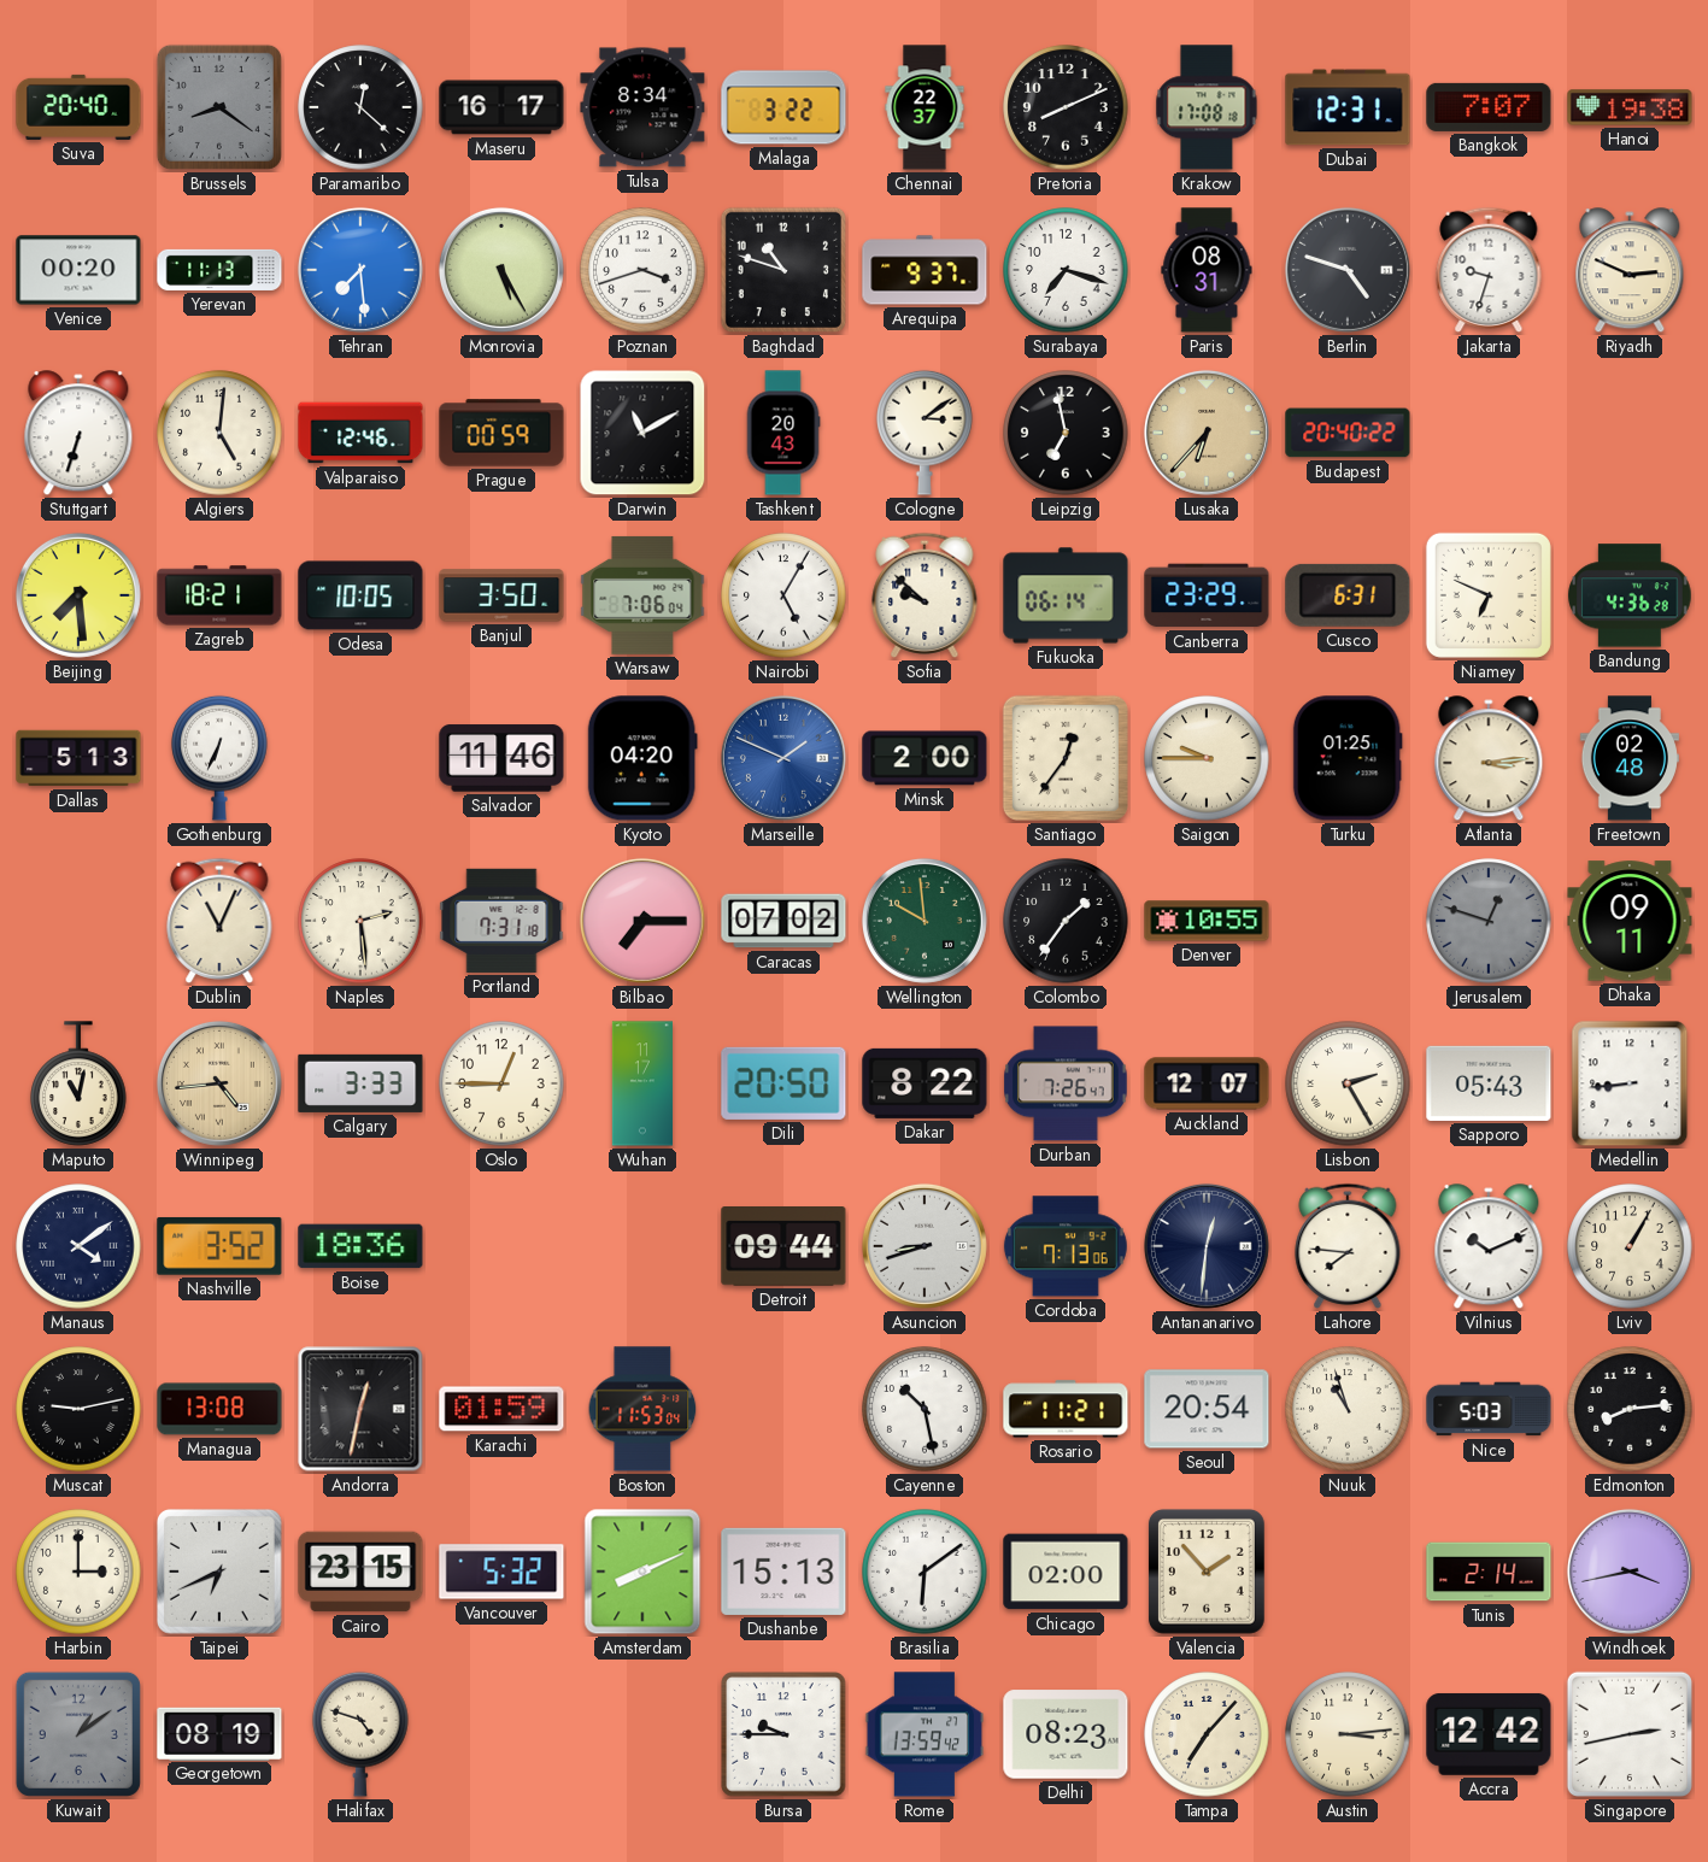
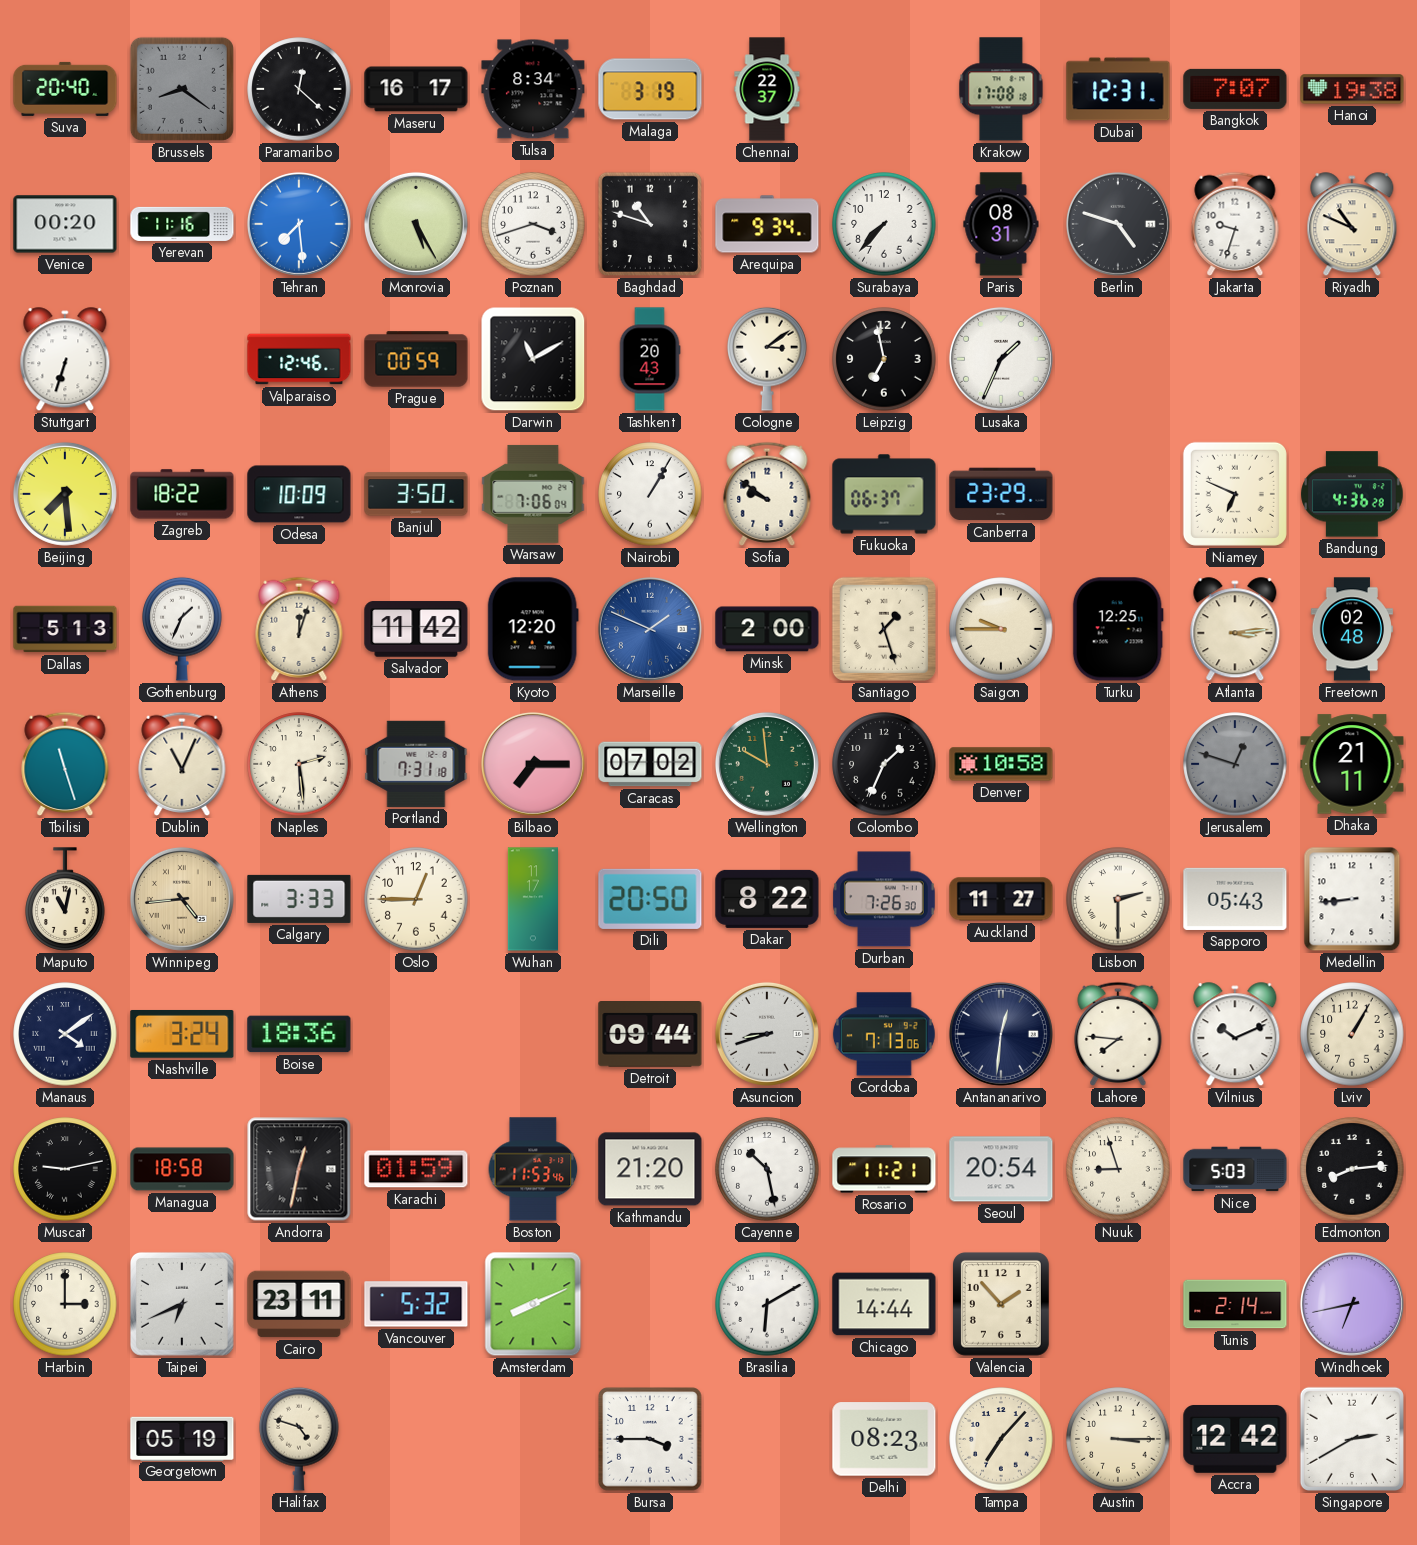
Malaga: 3:22 -> 3:19 (650, 89)
Pretoria: 8:11 -> none (1066, 107)
Yerevan: 11:13 -> 11:16 (182, 224)
Arequipa: 9:37 -> 9:34 (767, 224)
Surabaya: 7:18 -> 7:37 (884, 224)
Riyadh: 2:49 -> 10:49 (1352, 225)
Algiers: 5:01 -> none (219, 433)
Lusaka: 6:37 -> 1:34 (1001, 359)
Lusaka dial: champagne -> white (1001, 359)
Budapest: 20:40 -> none (1348, 433)
Zagreb: 18:21 -> 18:22 (182, 494)
Odesa: 10:05 -> 10:09 (299, 494)
Nairobi: 5:05 -> 1:05 (650, 494)
Sofia: 9:52 -> 9:51 (767, 494)
Fukuoka: 06:14 -> 06:37 (884, 494)
Cusco: 6:31 -> none (1348, 595)
Gothenburg: 6:34 -> 1:34 (182, 629)
Athens: none -> 12:03 (299, 629)
Salvador: 11:46 -> 11:42 (416, 629)
Kyoto: 04:20 -> 12:20 (533, 629)
Santiago: 12:36 -> 1:27 (884, 629)
Turku: 01:25 -> 12:25 (1118, 629)
Tbilisi: none -> 11:27 (65, 764)
Colombo: 1:36 -> 1:34 (884, 764)
Denver: 10:55 -> 10:58 (1001, 764)
Dhaka: 09:11 -> 21:11 (1352, 764)
Durban: 7:26:47 -> 7:26:30 (885, 899)
Auckland: 12:07 -> 11:27 (1001, 899)
Lisbon: 2:25 -> 2:30 (1118, 899)
Nashville: 3:52 -> 3:24 (182, 1034)
Managua: 13:08 -> 18:58 (182, 1169)
Boston: 11:53:04 -> 11:53:46 (533, 1169)
Kathmandu: none -> 21:20 (650, 1169)
Nuuk: 10:57 -> 8:57 (1118, 1169)
Cairo: 23:15 -> 23:11 (299, 1304)
Dushanbe: 15:13 -> none (783, 1572)
Brasilia: 6:09 -> 6:10 (767, 1304)
Chicago: 02:00 -> 14:44 (884, 1304)
Windhoek: 3:43 -> 6:43 (1352, 1304)
Kuwait: 1:09 -> none (78, 1734)
Georgetown: 08:19 -> 05:19 (182, 1438)
Bursa: 9:45 -> 3:45 (650, 1439)
Rome: 13:59 -> none (925, 1734)
Austin: 3:14 -> 3:15 (1118, 1439)
Singapore: 2:43 -> 2:40 (1352, 1439)
